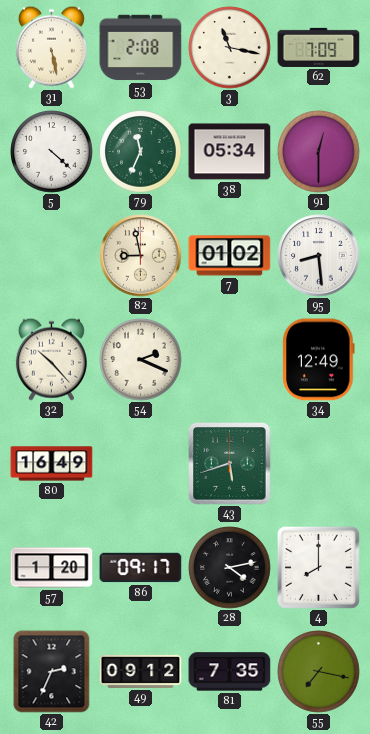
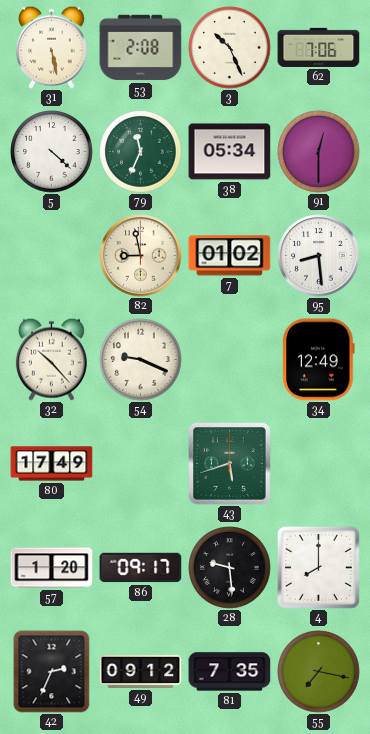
3: 11:17 -> 10:26 (230, 48)
62: 7:09 -> 7:06 (319, 47)
54: 2:19 -> 9:19 (141, 360)
80: 16:49 -> 17:49 (52, 464)
28: 4:13 -> 9:29 (230, 568)
